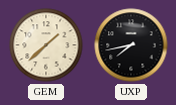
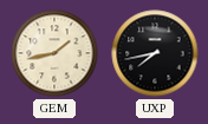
GEM: 1:38 -> 1:43 (54, 53)
